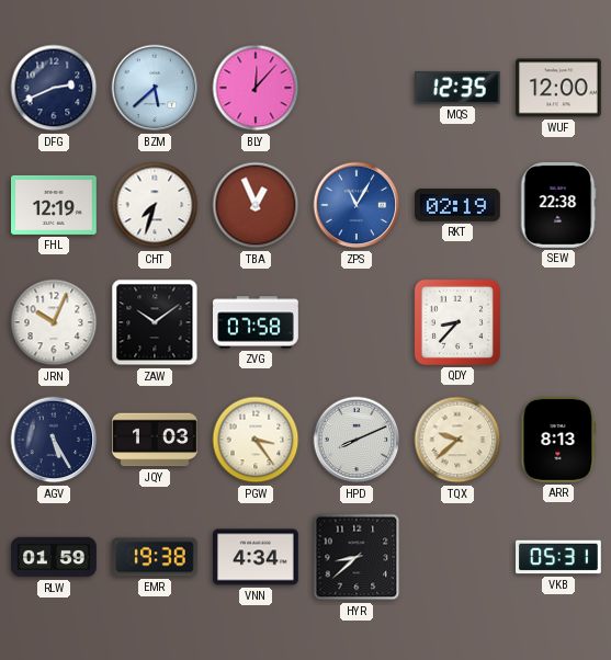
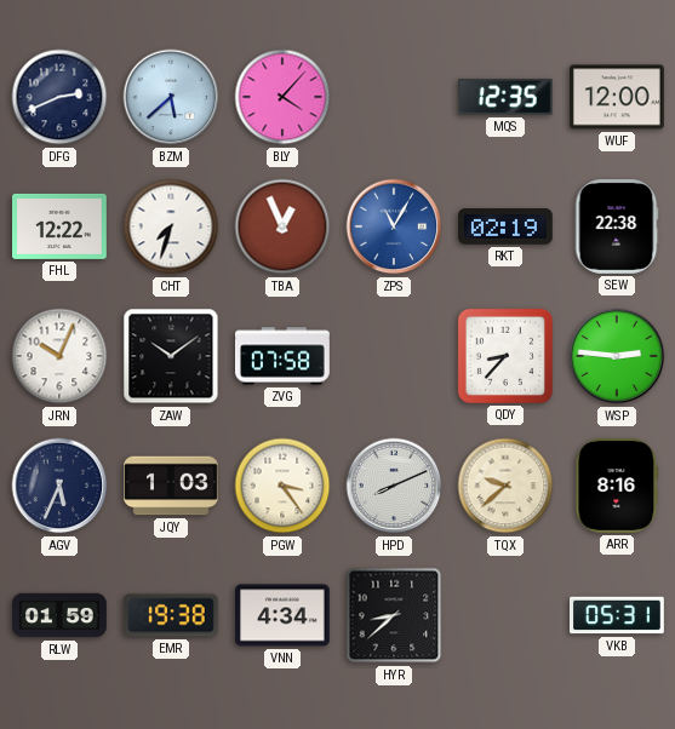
BLY: 12:07 -> 4:07 (282, 97)
FHL: 12:19 -> 12:22 (61, 226)
WSP: none -> 2:46 (617, 356)
AGV: 5:25 -> 5:34 (59, 486)
ARR: 8:13 -> 8:16 (617, 487)
